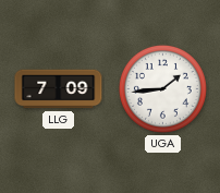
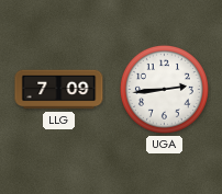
UGA: 1:44 -> 2:44 (164, 89)
